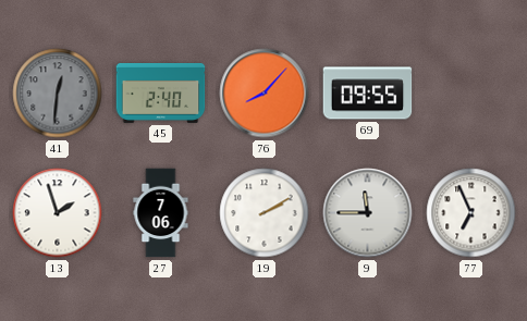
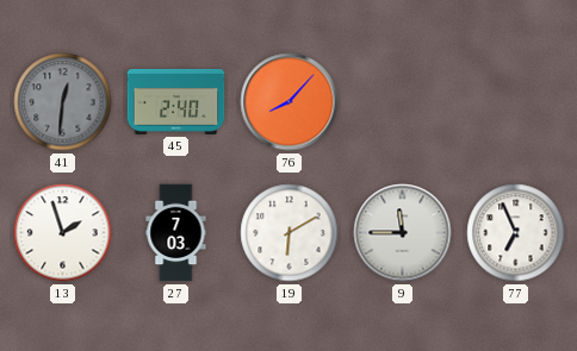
69: 09:55 -> none (368, 94)
27: 7:06 -> 7:03 (176, 233)
19: 2:10 -> 6:10 (290, 233)
